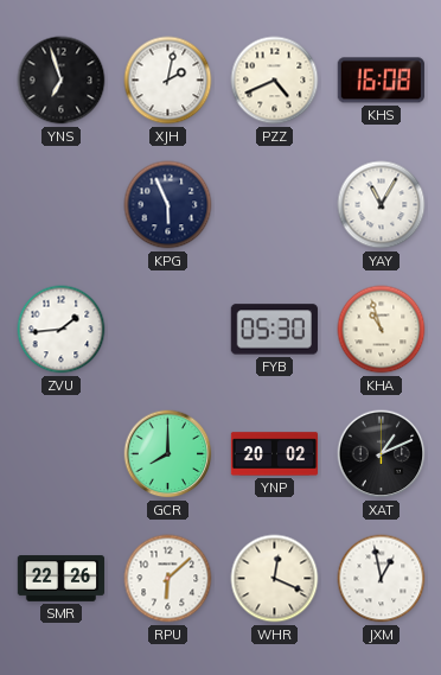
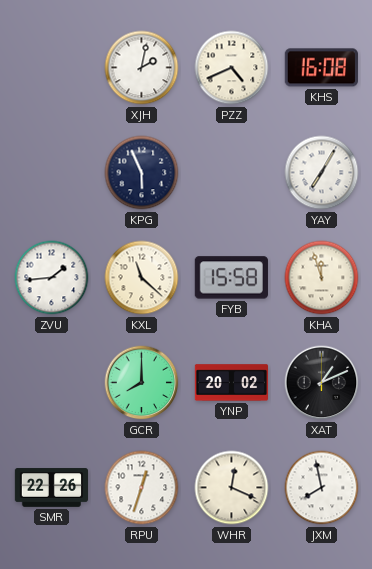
YNS: 6:57 -> none (62, 81)
YAY: 11:05 -> 7:05 (322, 173)
KXL: none -> 11:22 (142, 278)
FYB: 05:30 -> 15:58 (231, 278)
KHA: 10:57 -> 11:57 (322, 278)
RPU: 6:08 -> 12:33 (142, 488)
JXM: 12:58 -> 7:58 (322, 488)
